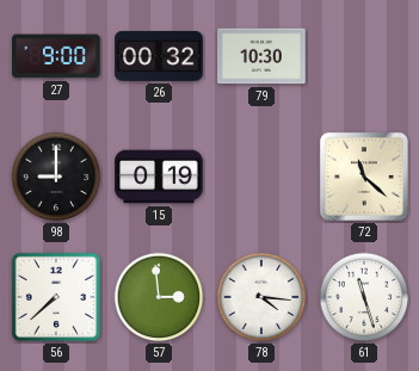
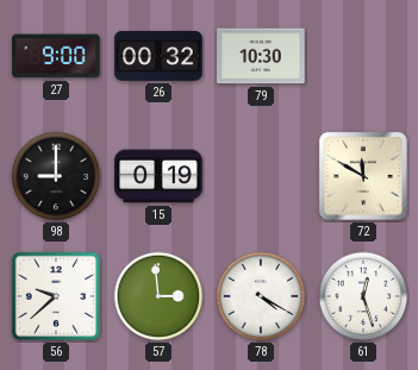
72: 11:22 -> 11:50 (363, 176)
56: 7:38 -> 9:38 (56, 296)
78: 4:16 -> 4:20 (261, 296)
61: 11:27 -> 12:27 (363, 296)
